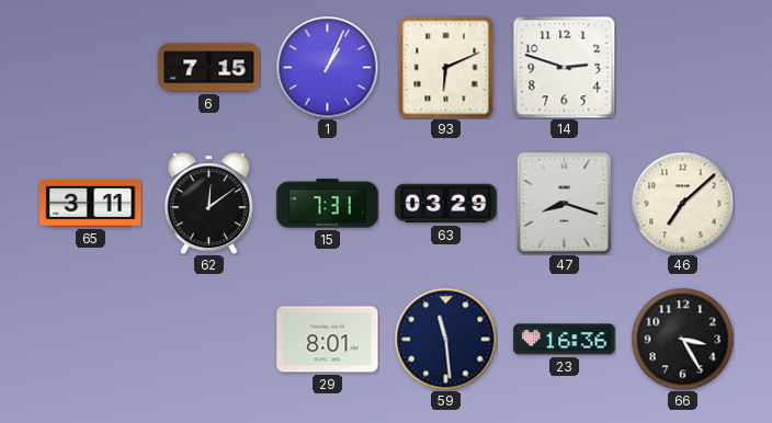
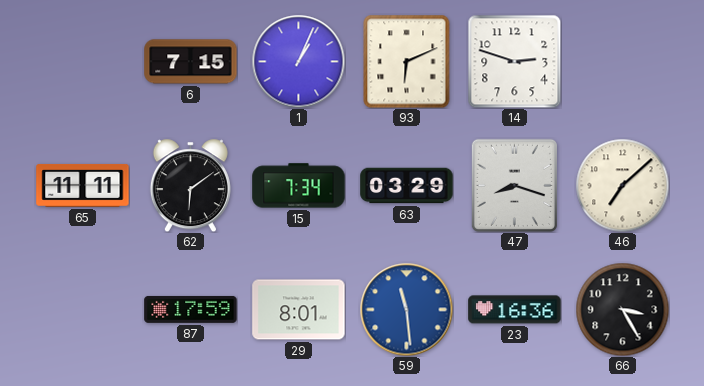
65: 3:11 -> 11:11 (83, 185)
62: 12:09 -> 6:09 (190, 185)
15: 7:31 -> 7:34 (299, 186)
87: none -> 17:59 (191, 309)
59 dial: navy -> blue (406, 309)
